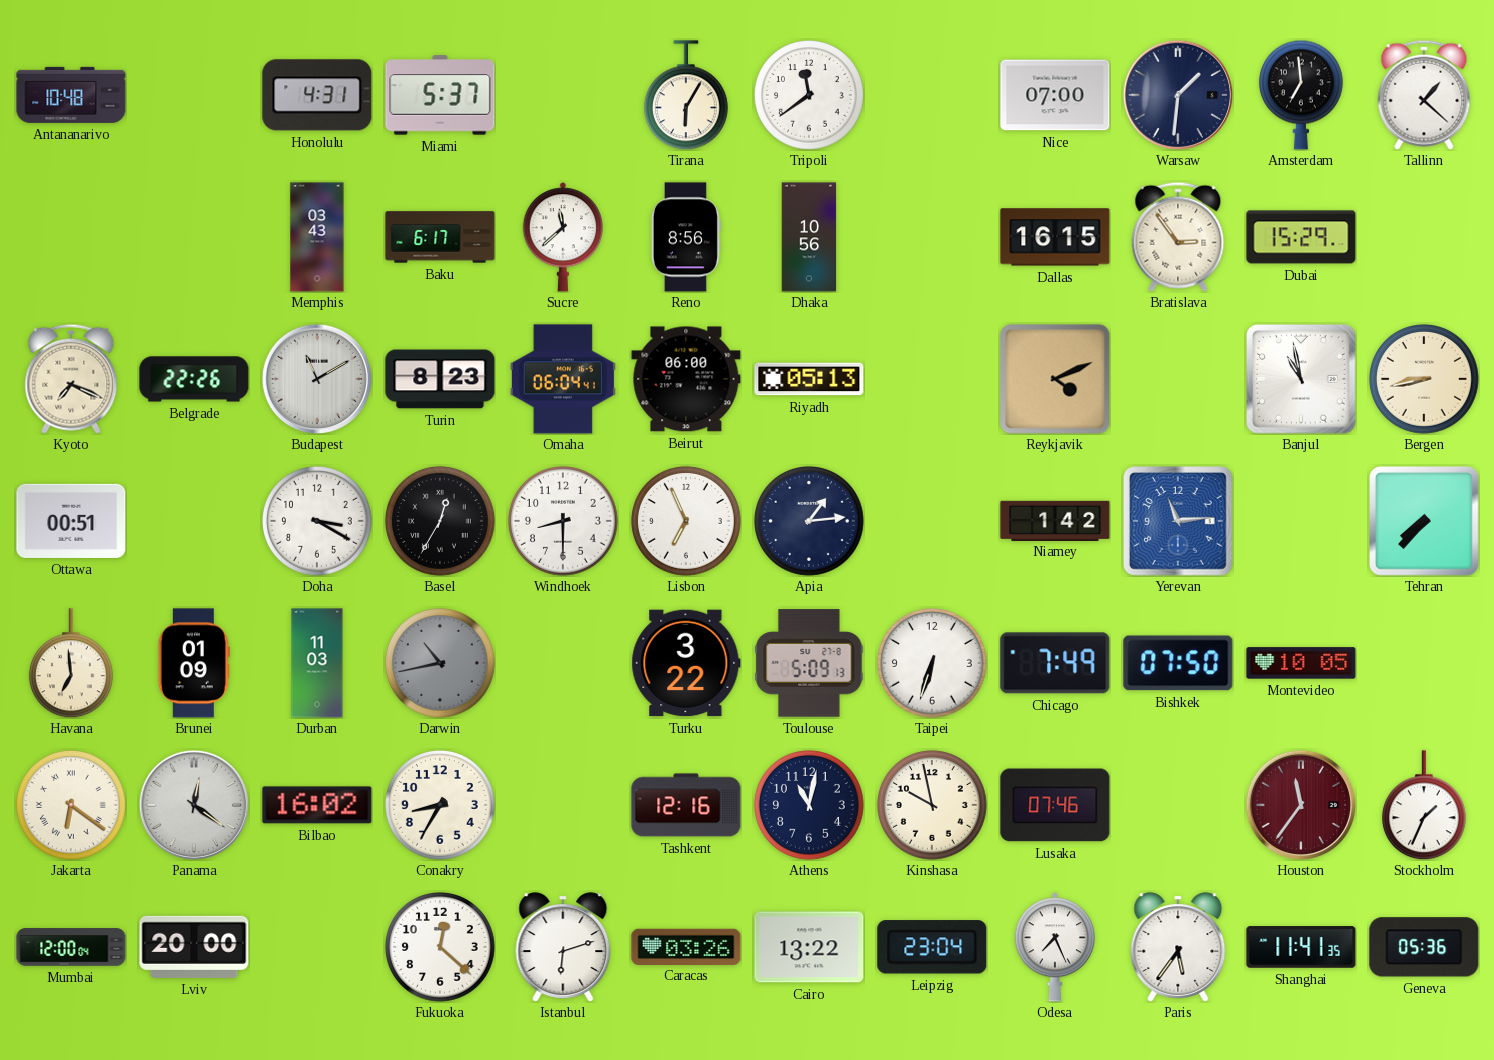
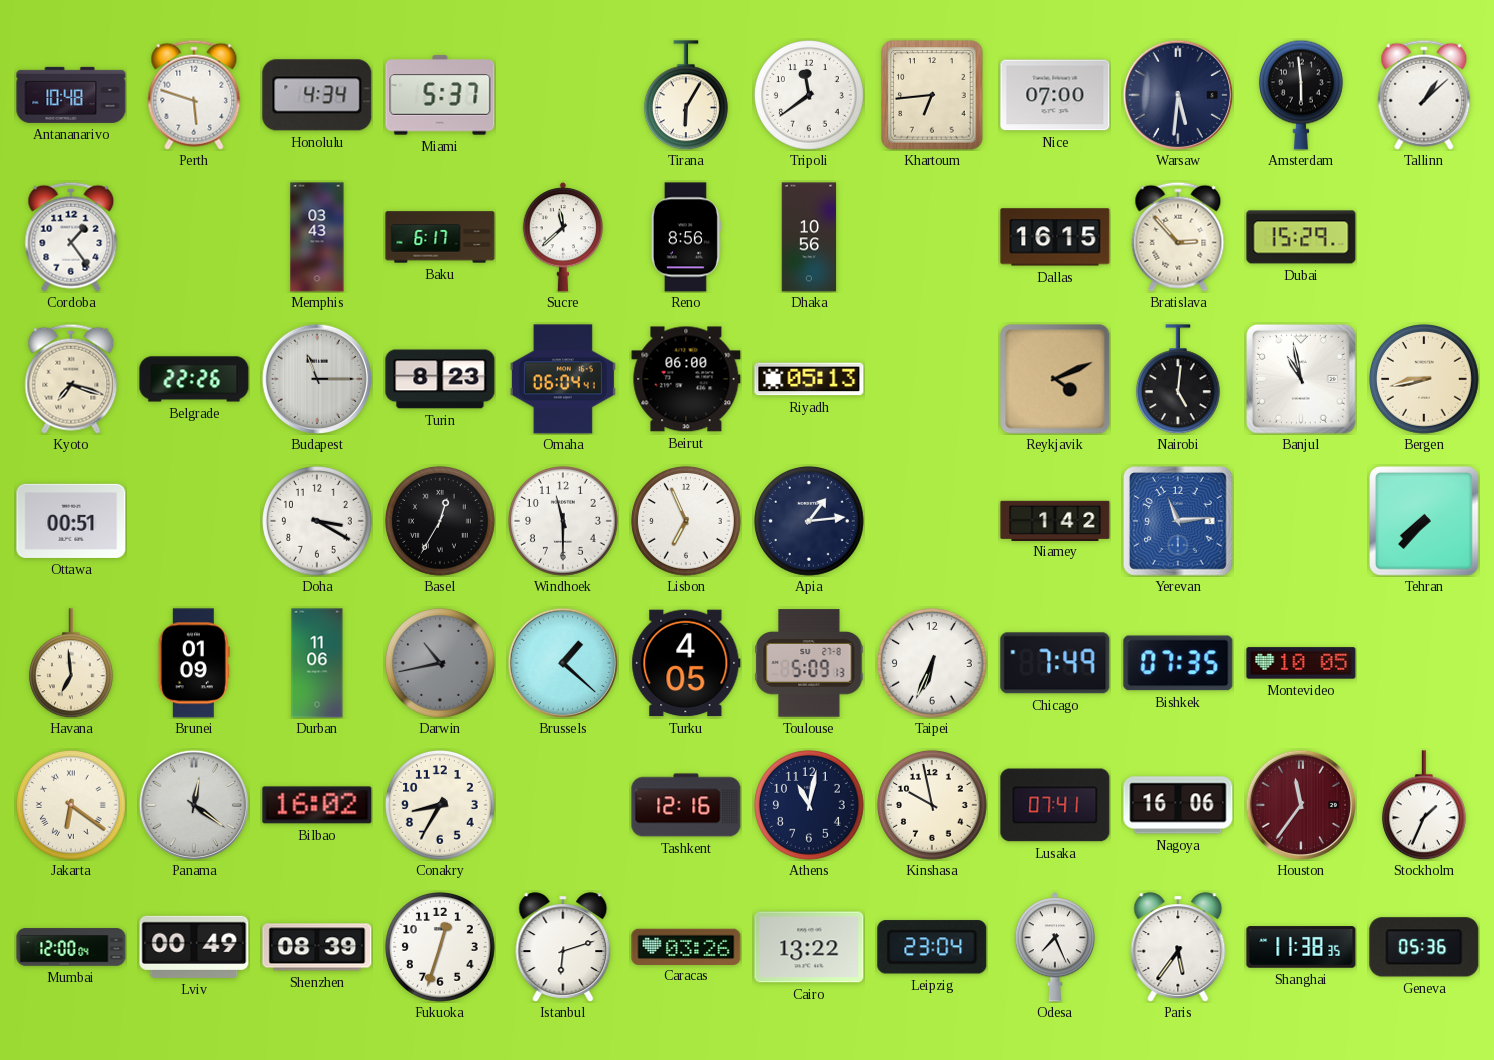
Perth: none -> 5:48 (194, 95)
Honolulu: 4:31 -> 4:34 (317, 95)
Khartoum: none -> 6:44 (932, 95)
Warsaw: 1:31 -> 5:31 (1177, 94)
Amsterdam: 6:59 -> 5:59 (1301, 95)
Tallinn: 1:22 -> 1:08 (1424, 95)
Cordoba: none -> 1:24 (71, 237)
Bratislava: 2:54 -> 2:53 (1178, 237)
Kyoto: 7:19 -> 7:18 (71, 379)
Budapest: 11:10 -> 11:15 (316, 378)
Nairobi: none -> 5:01 (1178, 379)
Windhoek: 8:30 -> 11:30 (564, 522)
Durban: 11:03 -> 11:06 (317, 663)
Brussels: none -> 1:22 (562, 662)
Turku: 3:22 -> 4:05 (686, 663)
Taipei: 6:33 -> 6:34 (933, 664)
Bishkek: 07:50 -> 07:35 (1178, 663)
Lusaka: 07:46 -> 07:41 (1055, 805)
Nagoya: none -> 16:06 (1178, 805)
Lviv: 20:00 -> 00:49 (194, 947)
Shenzhen: none -> 08:39 (317, 947)
Fukuoka: 12:22 -> 12:33 (441, 948)
Shanghai: 11:41 -> 11:38 (1301, 947)
